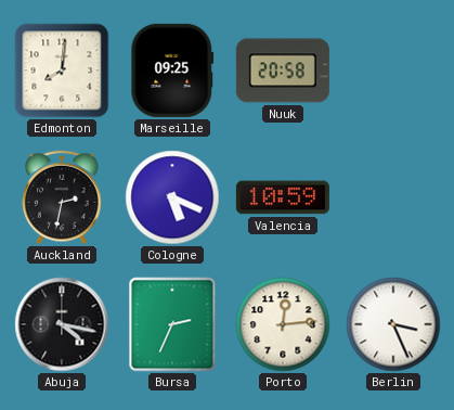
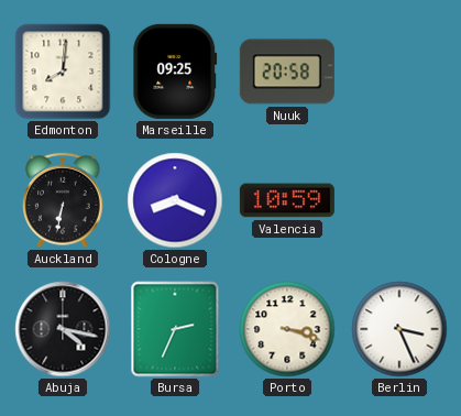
Auckland: 2:32 -> 6:32 (63, 200)
Cologne: 5:19 -> 8:19 (175, 200)
Porto: 12:14 -> 3:18 (287, 329)
